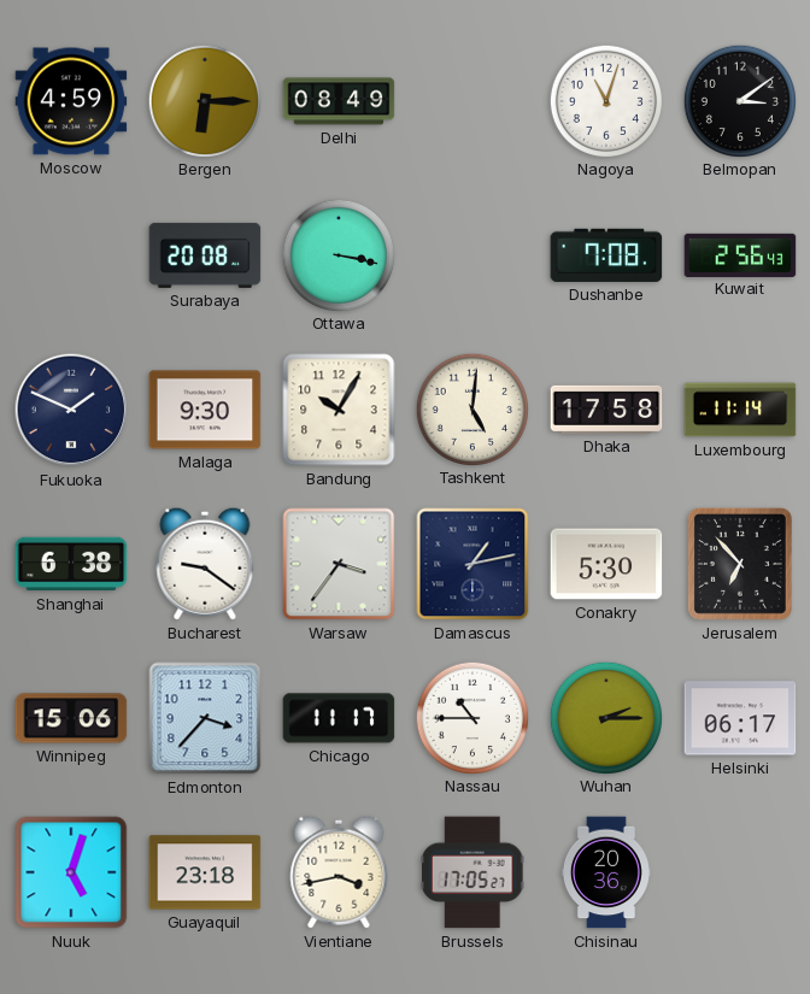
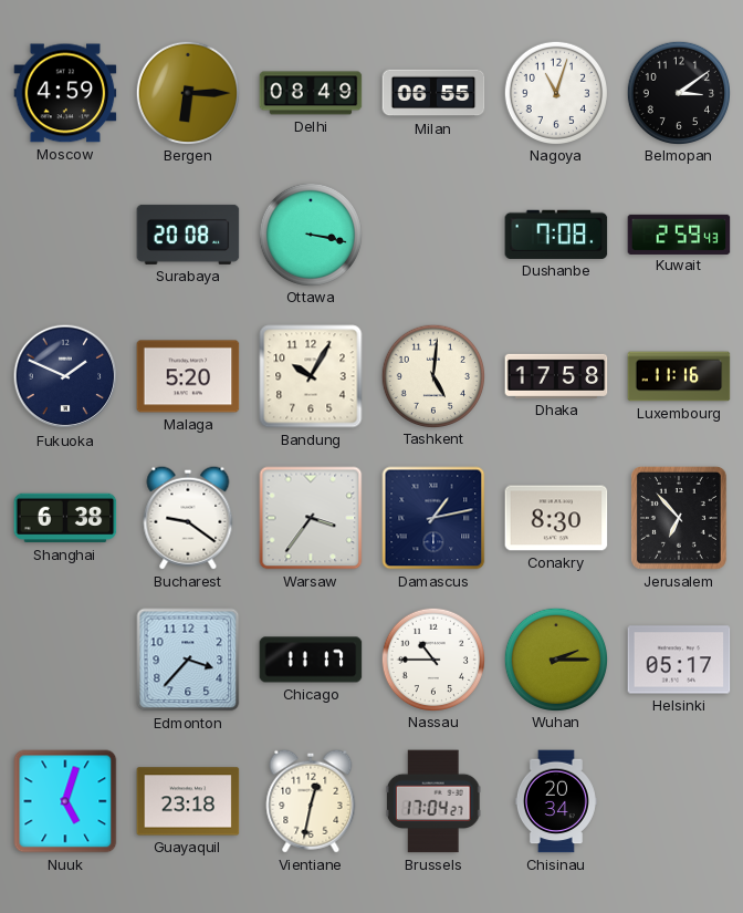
Milan: none -> 06:55 (433, 93)
Kuwait: 2:56 -> 2:59 (679, 234)
Malaga: 9:30 -> 5:20 (188, 376)
Luxembourg: 11:14 -> 11:16 (679, 376)
Conakry: 5:30 -> 8:30 (556, 518)
Winnipeg: 15:06 -> none (71, 718)
Helsinki: 06:17 -> 05:17 (679, 660)
Vientiane: 3:43 -> 12:32 (311, 801)
Brussels: 17:05 -> 17:04 (433, 801)
Chisinau: 20:36 -> 20:34 (556, 801)
